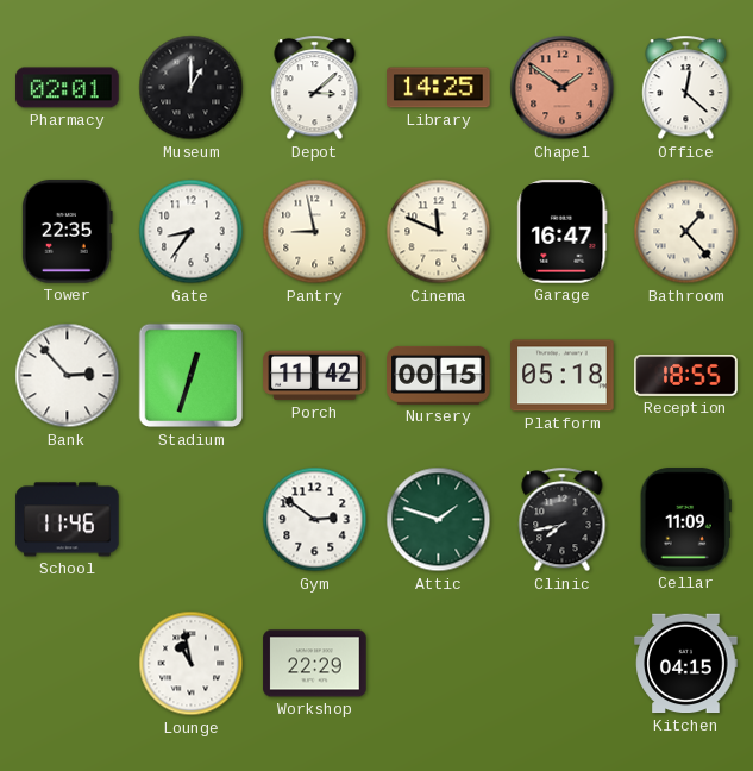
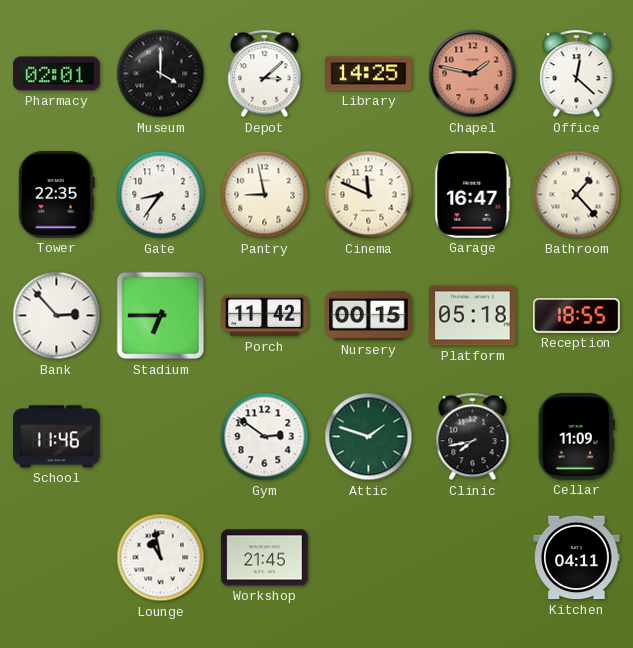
Museum: 1:00 -> 4:00 (161, 74)
Chapel: 1:51 -> 1:47 (473, 74)
Stadium: 12:33 -> 6:45 (161, 316)
Workshop: 22:29 -> 21:45 (265, 558)
Kitchen: 04:15 -> 04:11 (577, 558)
